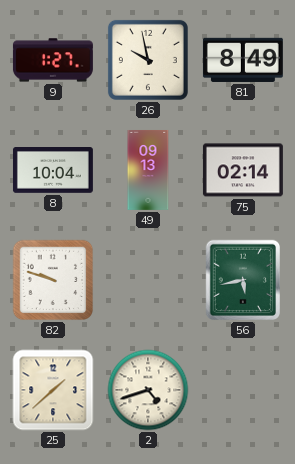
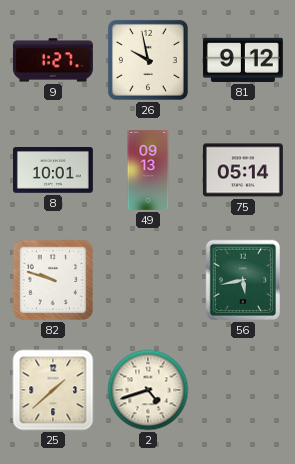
81: 8:49 -> 9:12 (243, 60)
8: 10:04 -> 10:01 (53, 171)
75: 02:14 -> 05:14 (243, 170)
